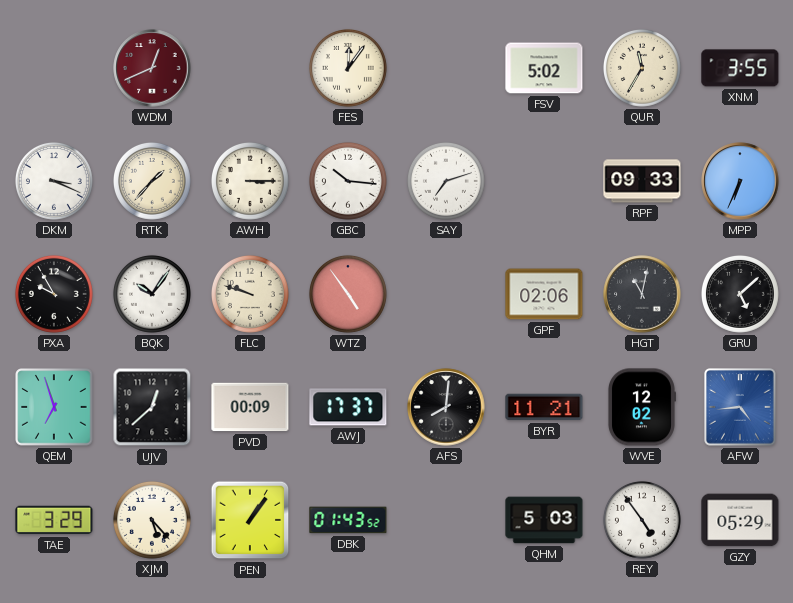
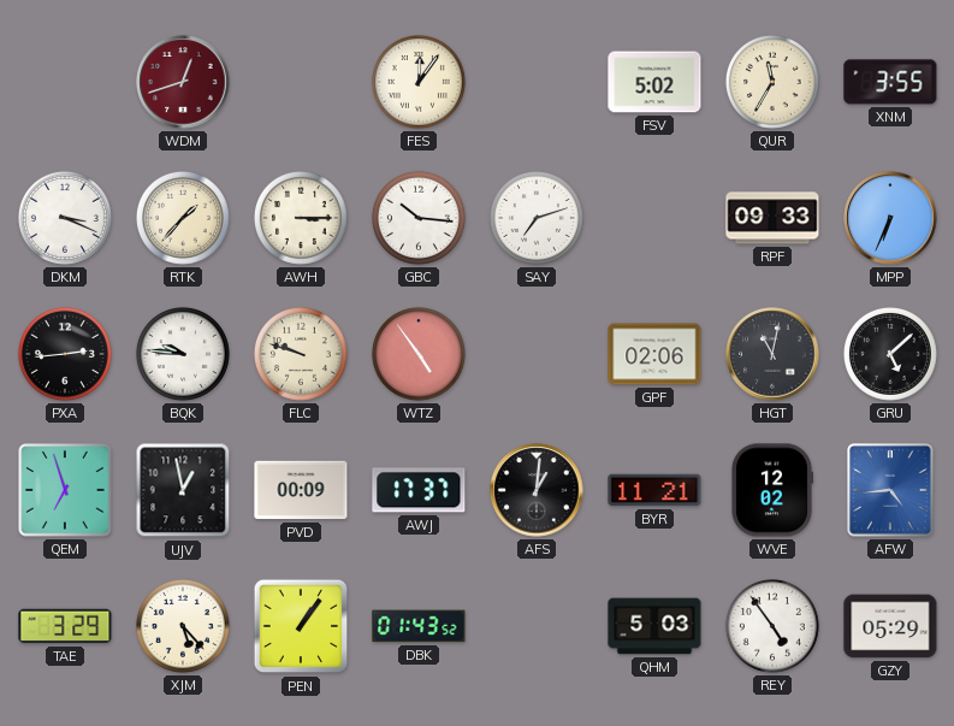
WDM: 12:41 -> 12:42 (183, 82)
PXA: 9:55 -> 2:44 (65, 354)
BQK: 10:06 -> 9:46 (183, 354)
UJV: 12:38 -> 12:58 (183, 490)
AFS: 8:01 -> 1:01 (537, 490)
